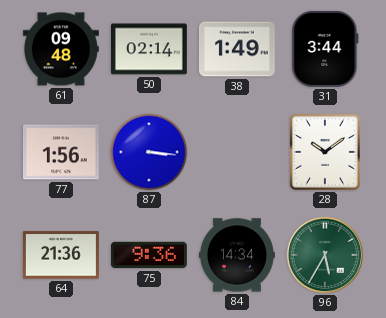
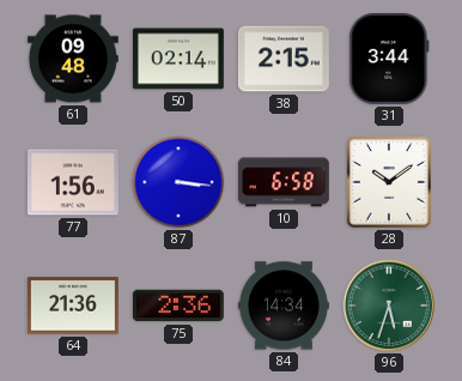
38: 1:49 -> 2:15 (284, 59)
10: none -> 6:58 (284, 182)
75: 9:36 -> 2:36 (178, 306)
96: 5:35 -> 5:33 (389, 306)
